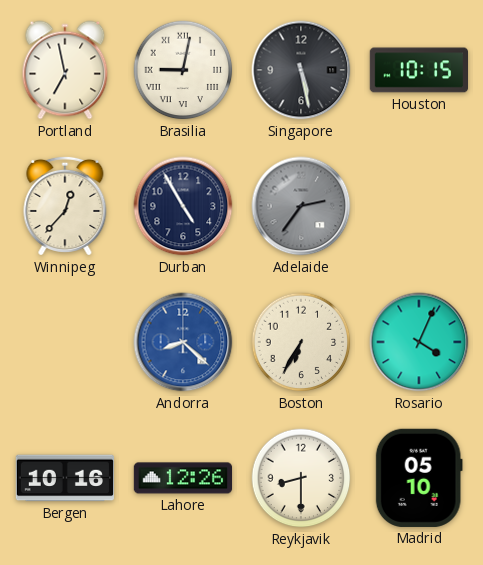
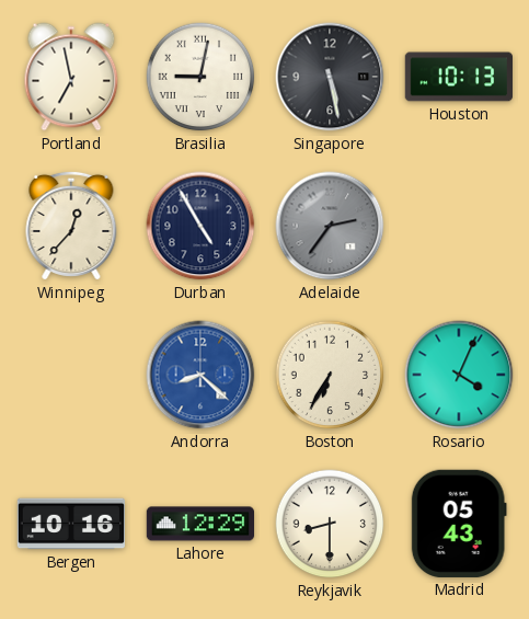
Houston: 10:15 -> 10:13 (459, 77)
Lahore: 12:26 -> 12:29 (200, 524)
Madrid: 05:10 -> 05:43 (459, 524)
